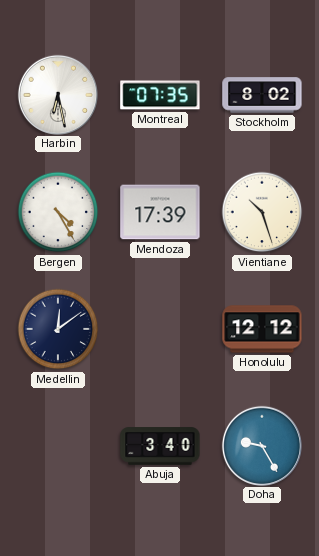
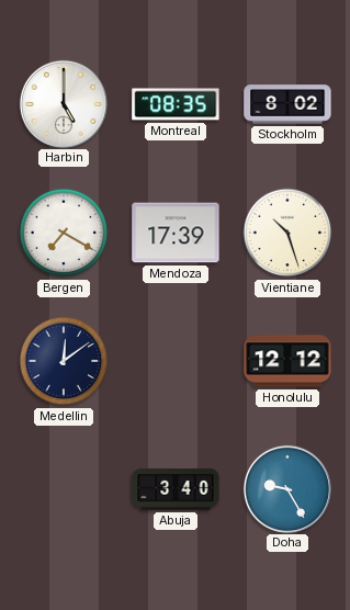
Harbin: 6:28 -> 5:00 (63, 103)
Montreal: 07:35 -> 08:35 (176, 104)
Bergen: 4:25 -> 7:20 (64, 233)
